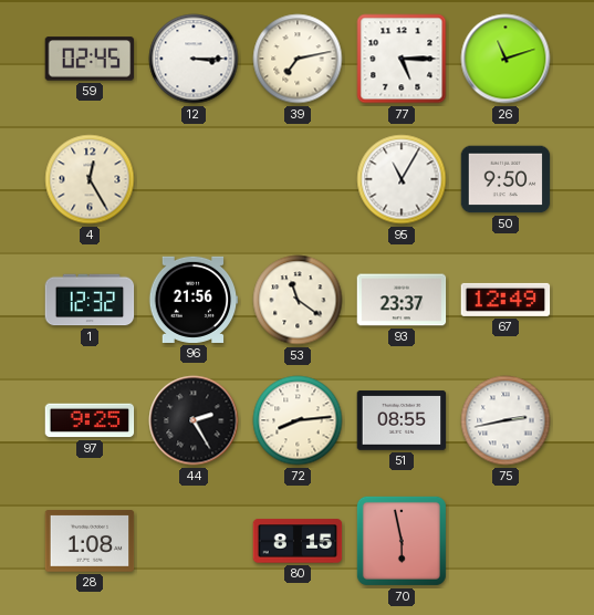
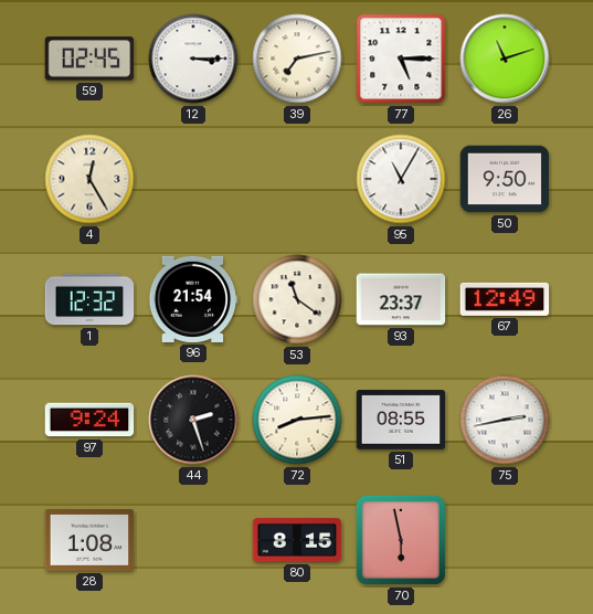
96: 21:56 -> 21:54 (193, 299)
97: 9:25 -> 9:24 (89, 420)
44: 2:25 -> 2:27 (193, 420)
